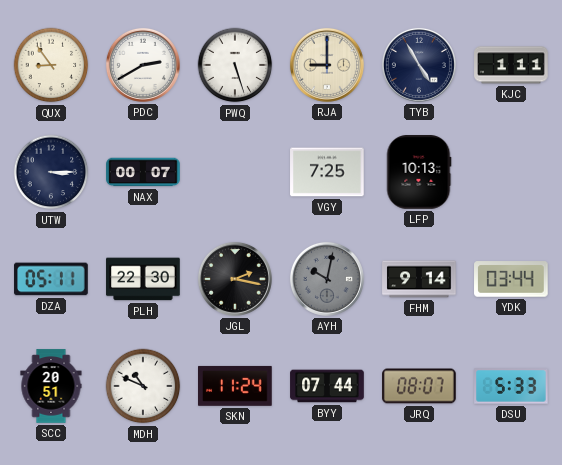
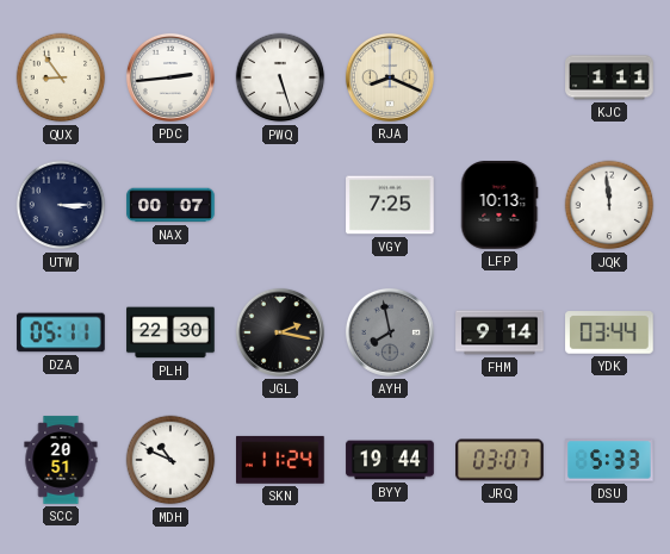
PDC: 2:40 -> 2:44 (170, 77)
RJA: 9:00 -> 8:19 (390, 77)
TYB: 4:55 -> none (419, 65)
JQK: none -> 11:59 (609, 205)
AYH: 10:02 -> 7:58 (390, 332)
BYY: 07:44 -> 19:44 (390, 460)
JRQ: 08:07 -> 03:07 (500, 460)
